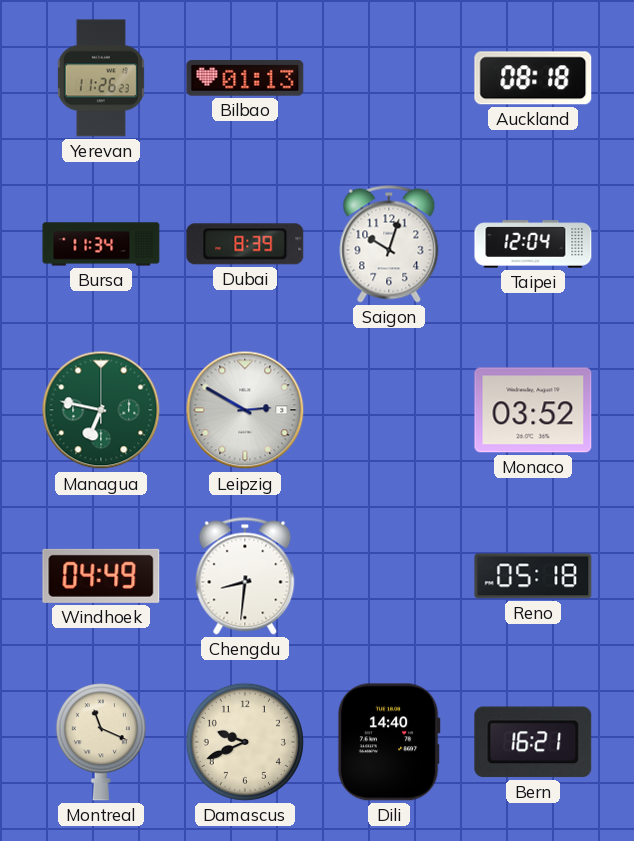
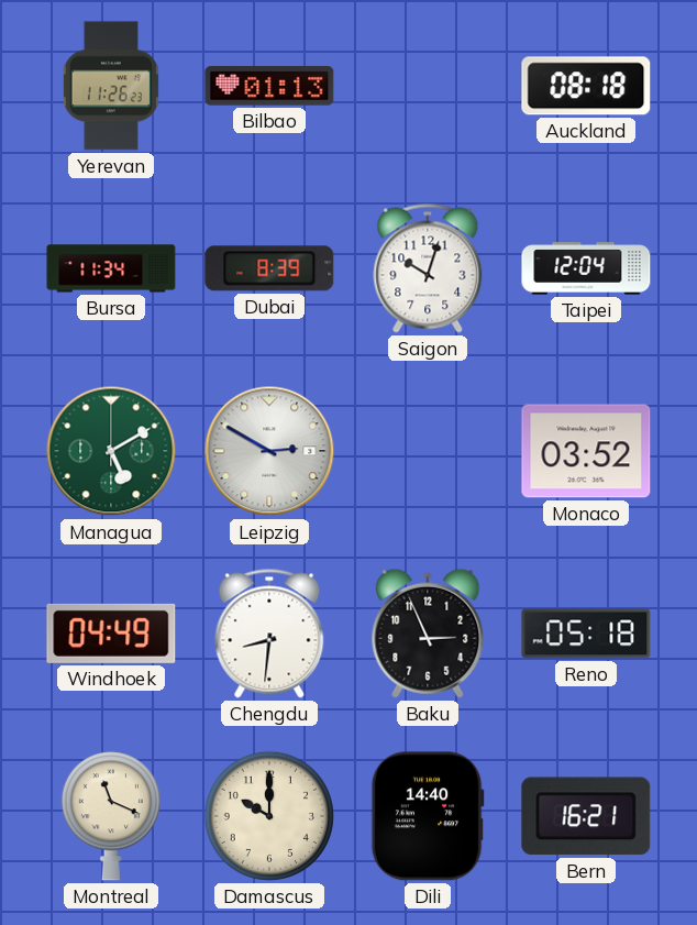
Managua: 6:47 -> 5:10 (111, 451)
Baku: none -> 2:56 (428, 634)
Damascus: 9:41 -> 10:00 (269, 816)
